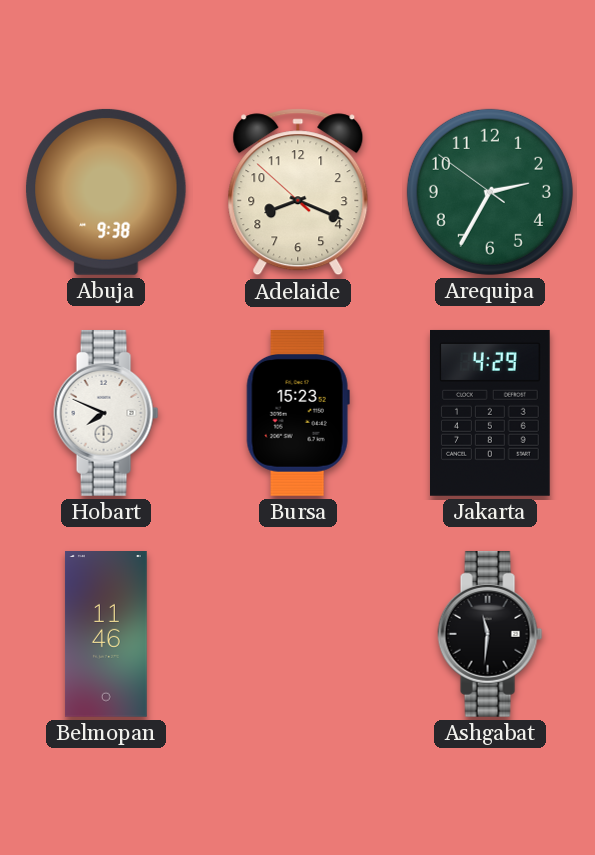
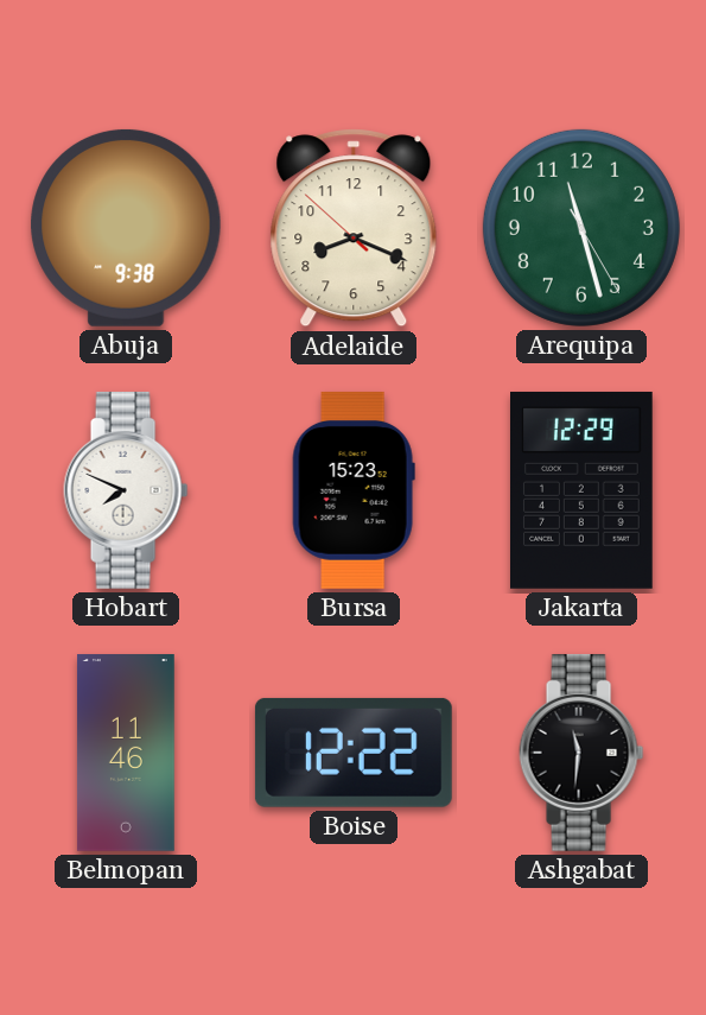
Arequipa: 2:34 -> 11:27 (581, 228)
Jakarta: 4:29 -> 12:29 (583, 490)
Boise: none -> 12:22 (354, 753)
